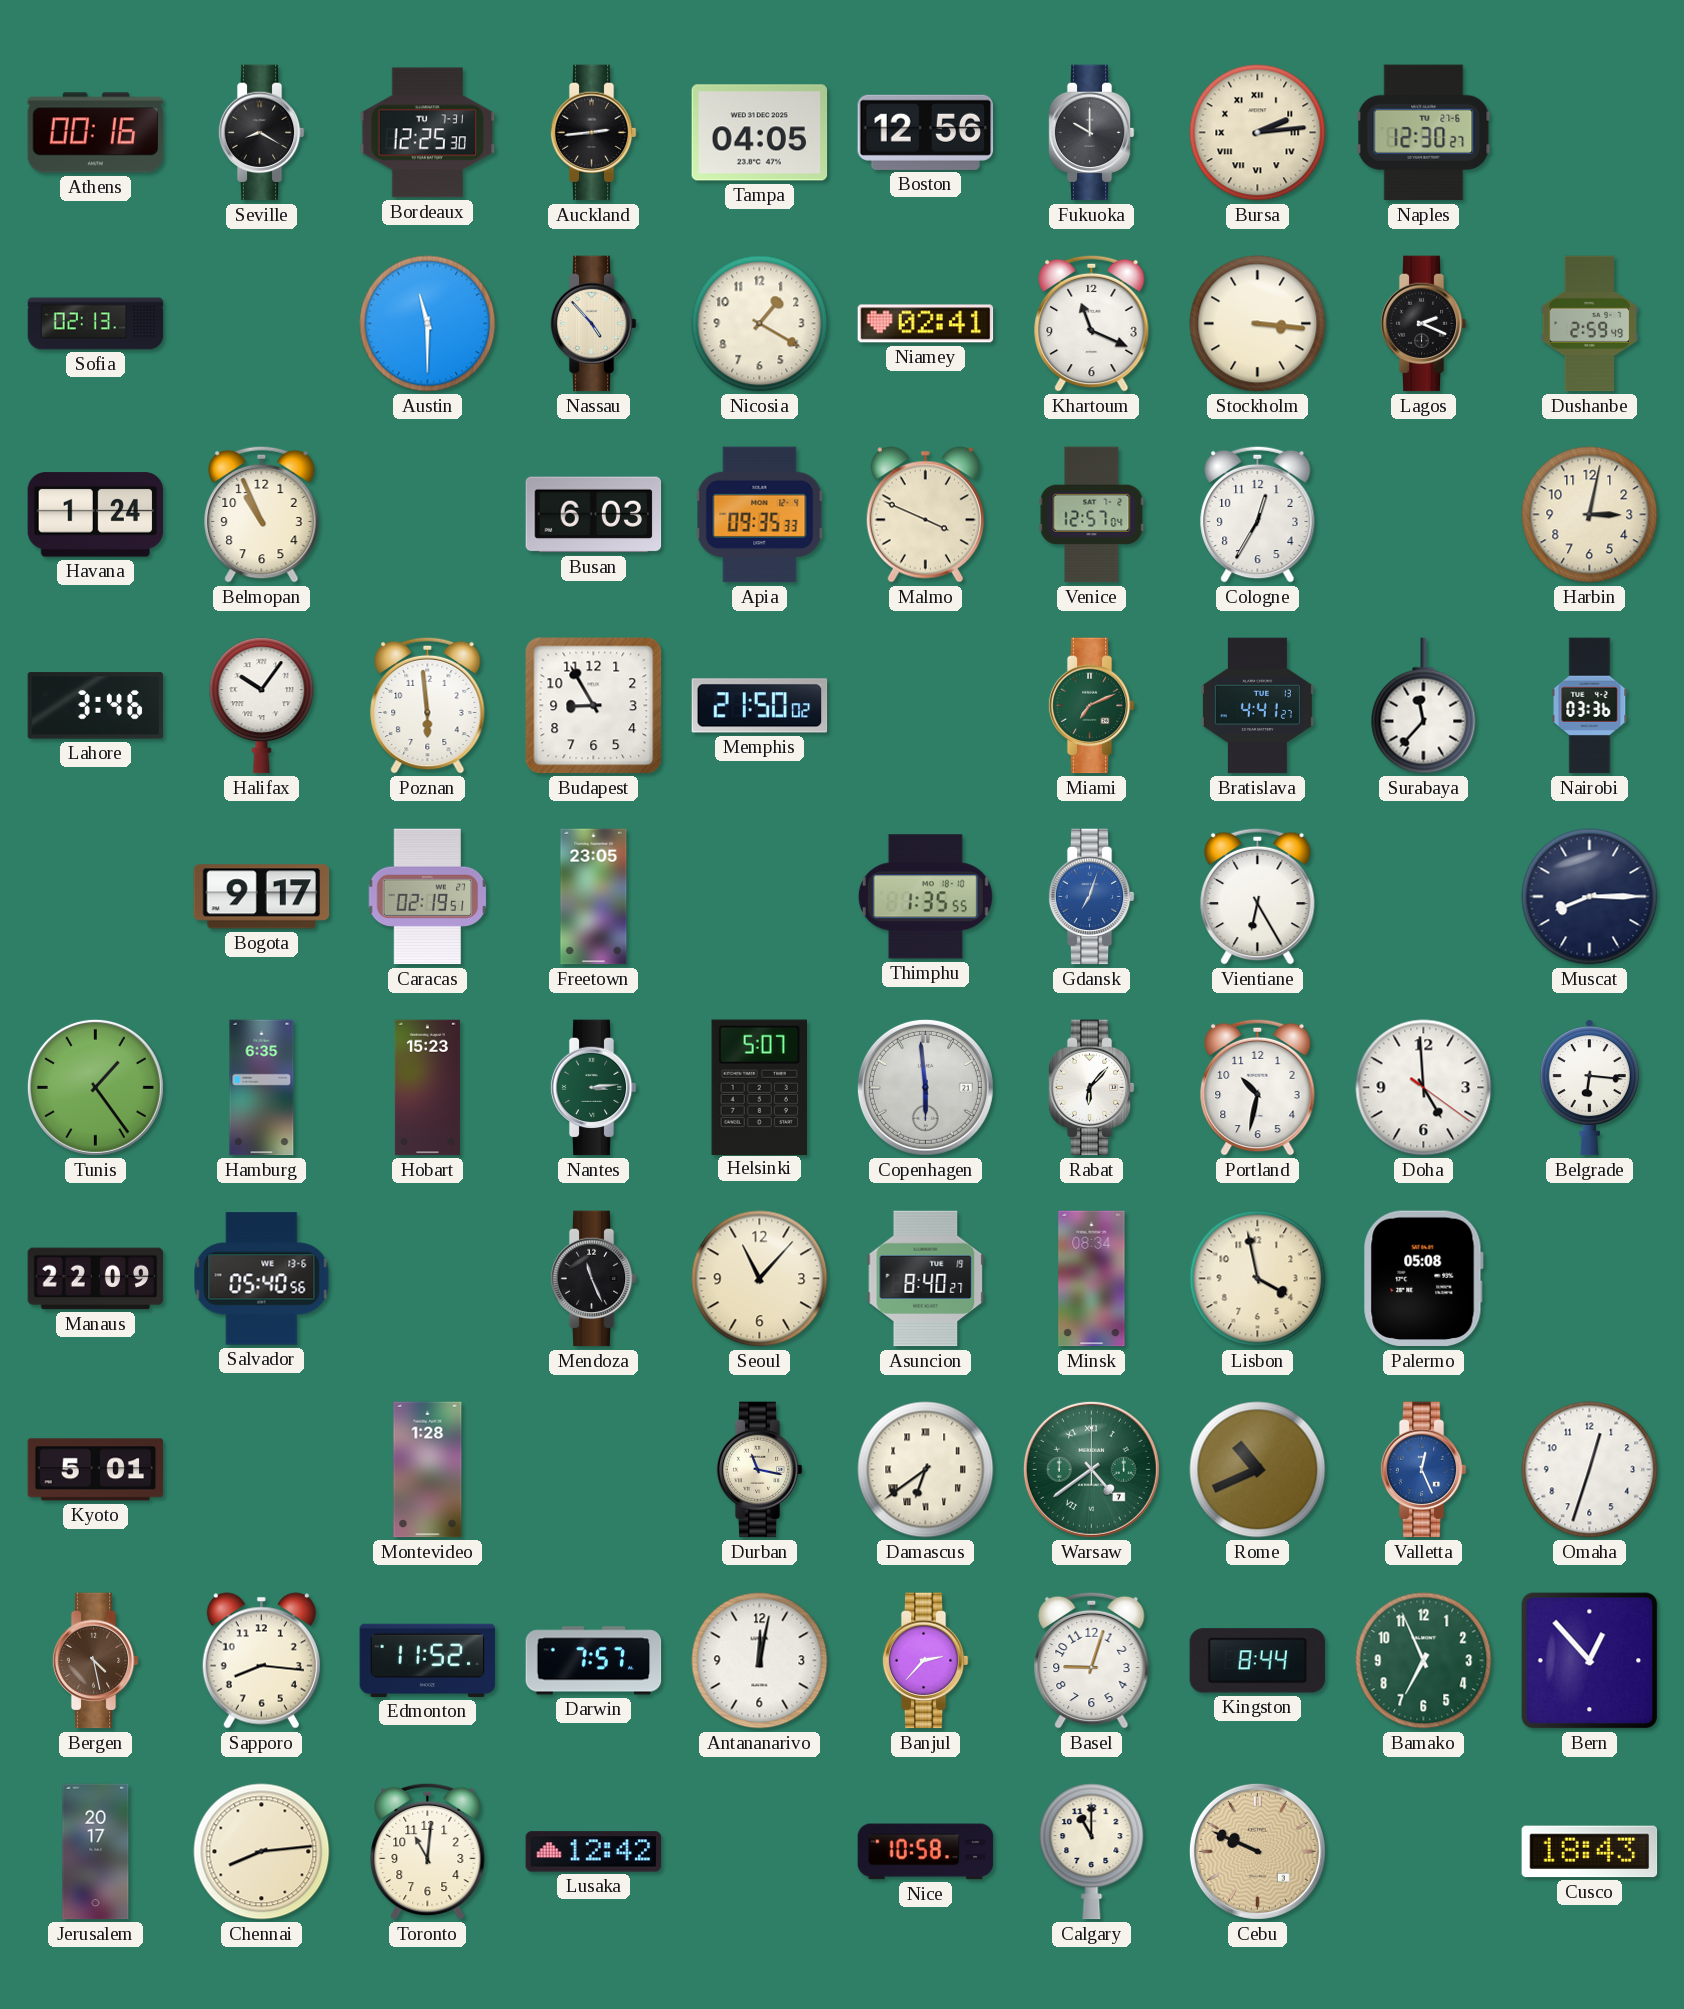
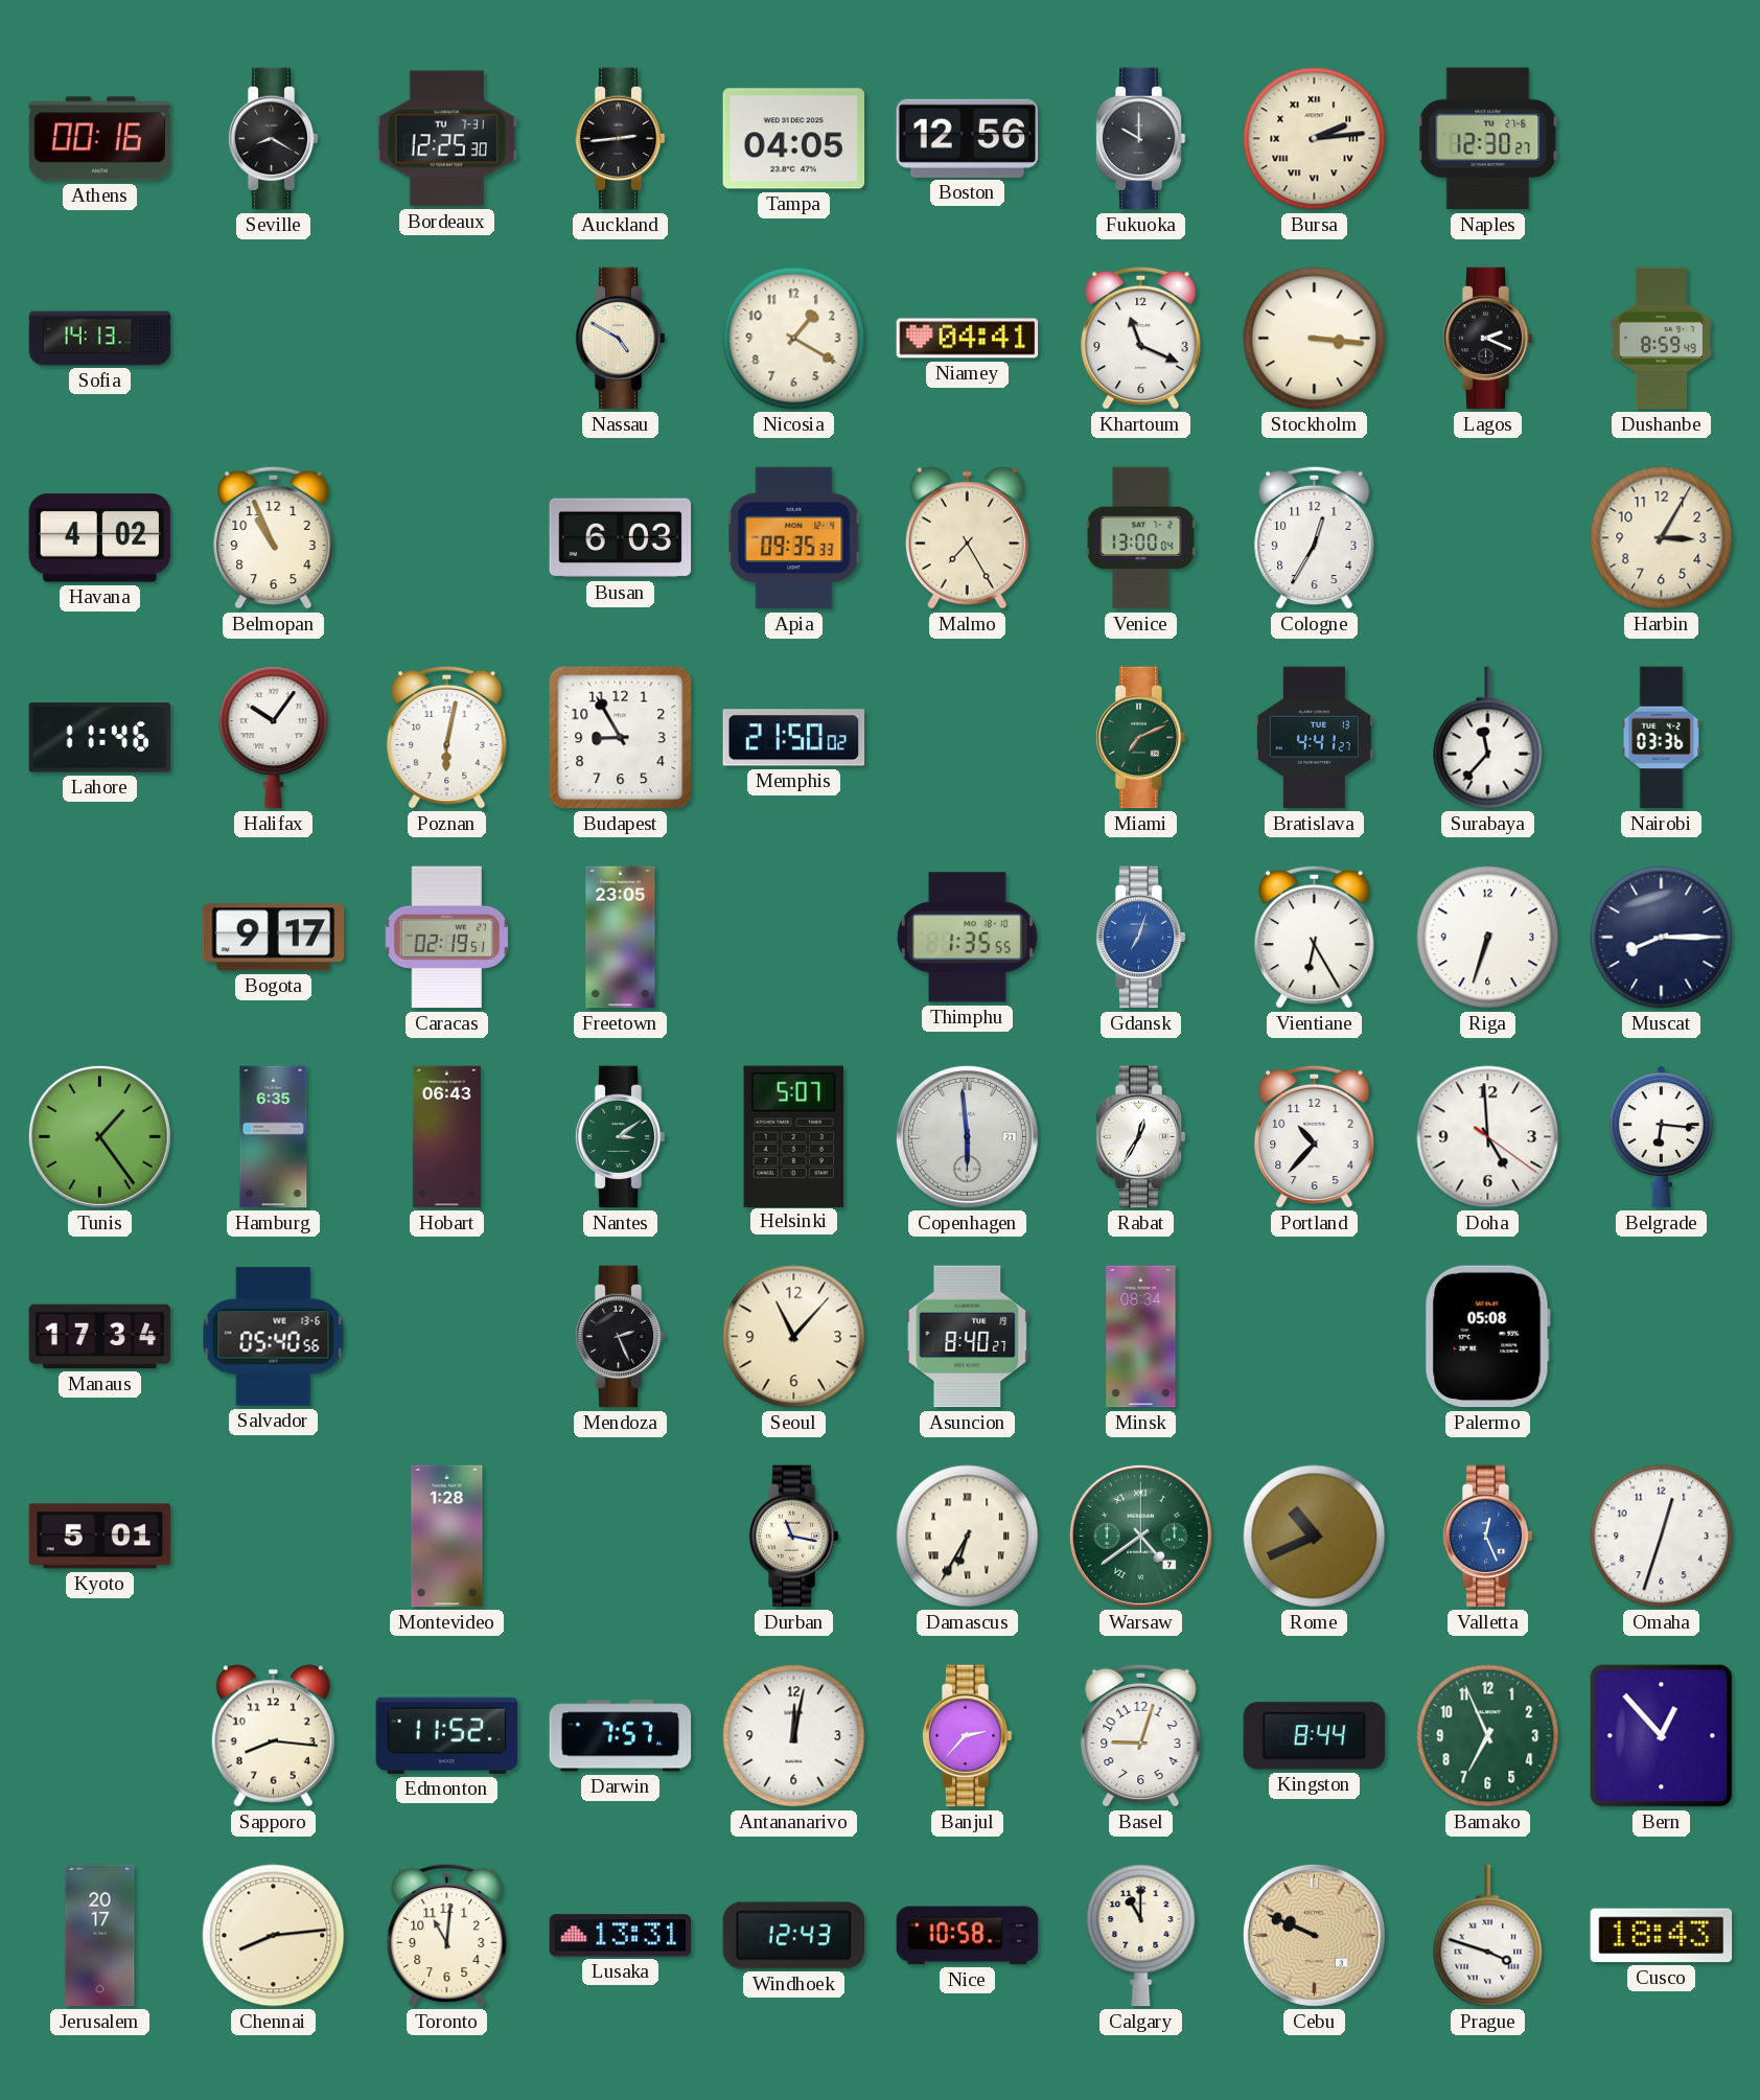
Sofia: 02:13 -> 14:13 (100, 339)
Austin: 11:30 -> none (428, 324)
Nassau: 4:53 -> 4:50 (620, 339)
Niamey: 02:41 -> 04:41 (968, 339)
Dushanbe: 2:59 -> 8:59 (1662, 339)
Havana: 1:24 -> 4:02 (100, 538)
Malmo: 3:49 -> 7:25 (967, 538)
Venice: 12:57 -> 13:00 (1141, 538)
Harbin: 3:02 -> 3:05 (1662, 538)
Lahore: 3:46 -> 11:46 (100, 738)
Poznan: 5:59 -> 6:02 (447, 737)
Riga: none -> 6:33 (1488, 938)
Hobart: 15:23 -> 06:43 (446, 1137)
Nantes: 3:14 -> 3:09 (620, 1137)
Rabat: 6:07 -> 12:35 (1140, 1137)
Portland: 10:32 -> 10:37 (1315, 1136)
Manaus: 22:09 -> 17:34 (100, 1337)
Mendoza: 11:26 -> 2:26 (620, 1337)
Lisbon: 3:58 -> none (1258, 1279)
Damascus: 6:39 -> 6:35 (968, 1537)
Bergen: 4:28 -> none (95, 1661)
Lusaka: 12:42 -> 13:31 (621, 1936)
Windhoek: none -> 12:43 (794, 1936)
Prague: none -> 3:48 (1488, 1936)
